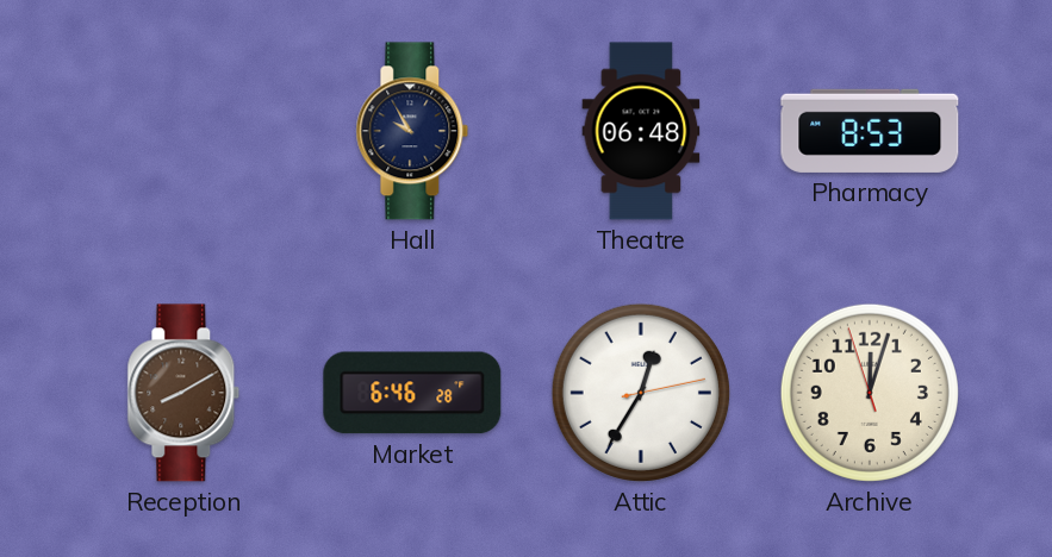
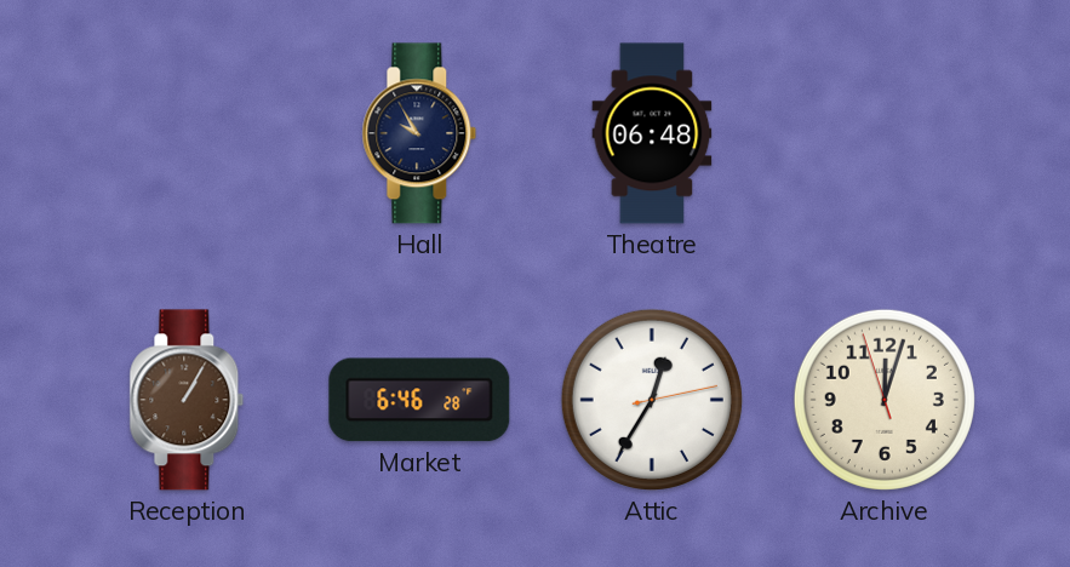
Pharmacy: 8:53 -> none (870, 131)
Reception: 8:10 -> 1:05 (187, 400)
